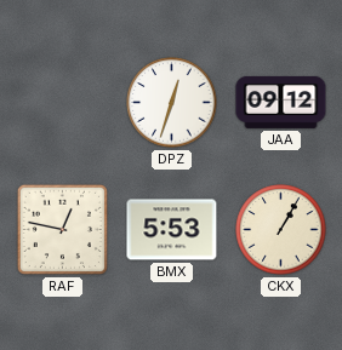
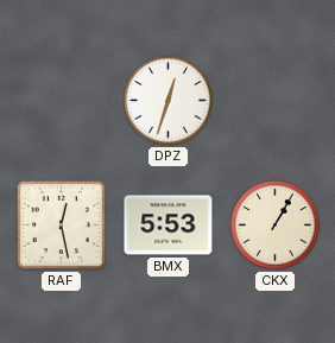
JAA: 09:12 -> none (281, 102)
RAF: 12:47 -> 12:28 (61, 224)
